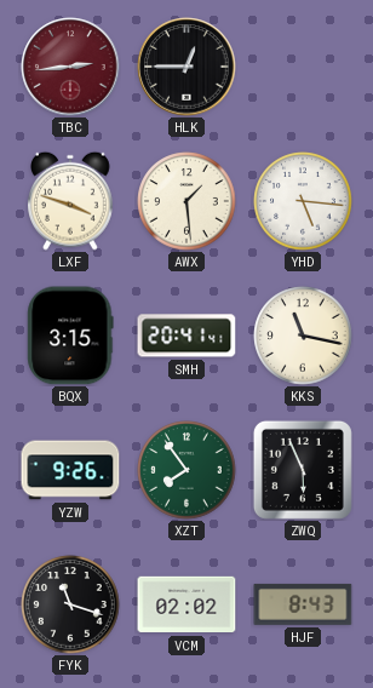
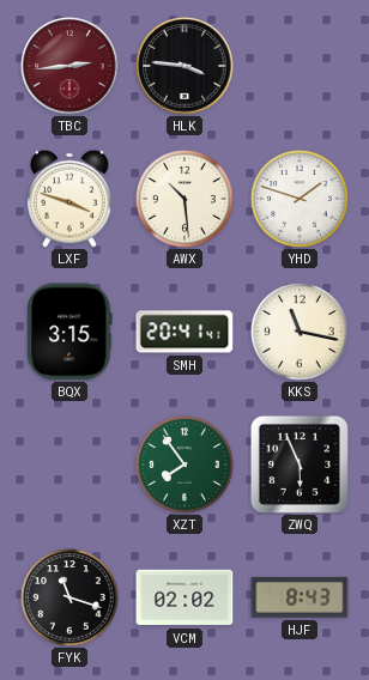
HLK: 12:45 -> 3:46 (184, 66)
AWX: 1:29 -> 10:29 (184, 199)
YHD: 5:16 -> 1:48 (300, 199)
YZW: 9:26 -> none (70, 470)
